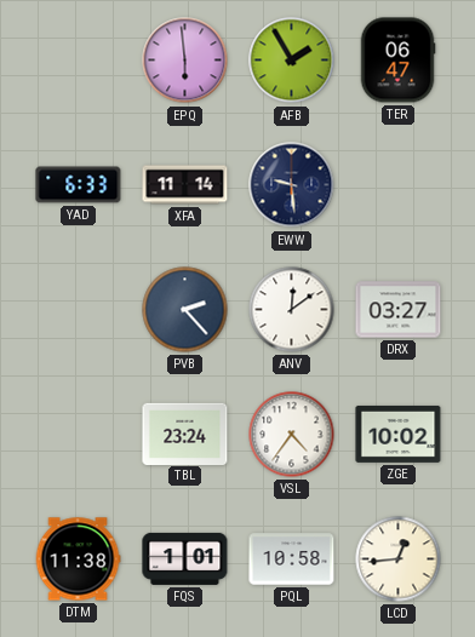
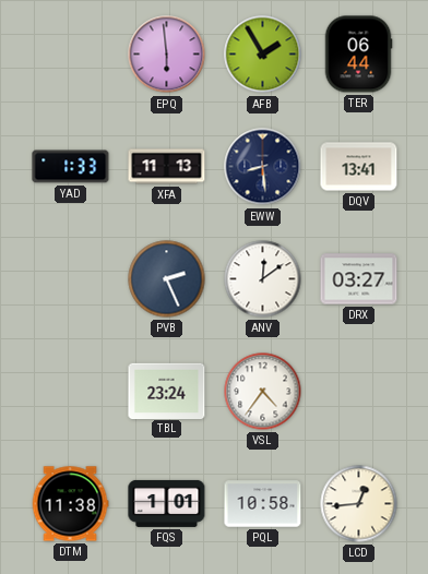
TER: 06:47 -> 06:44 (358, 55)
YAD: 6:33 -> 1:33 (71, 167)
XFA: 11:14 -> 11:13 (167, 167)
EWW: 9:29 -> 8:29 (263, 167)
DQV: none -> 13:41 (359, 167)
PVB: 2:23 -> 2:26 (167, 279)
ZGE: 10:02 -> none (399, 434)
